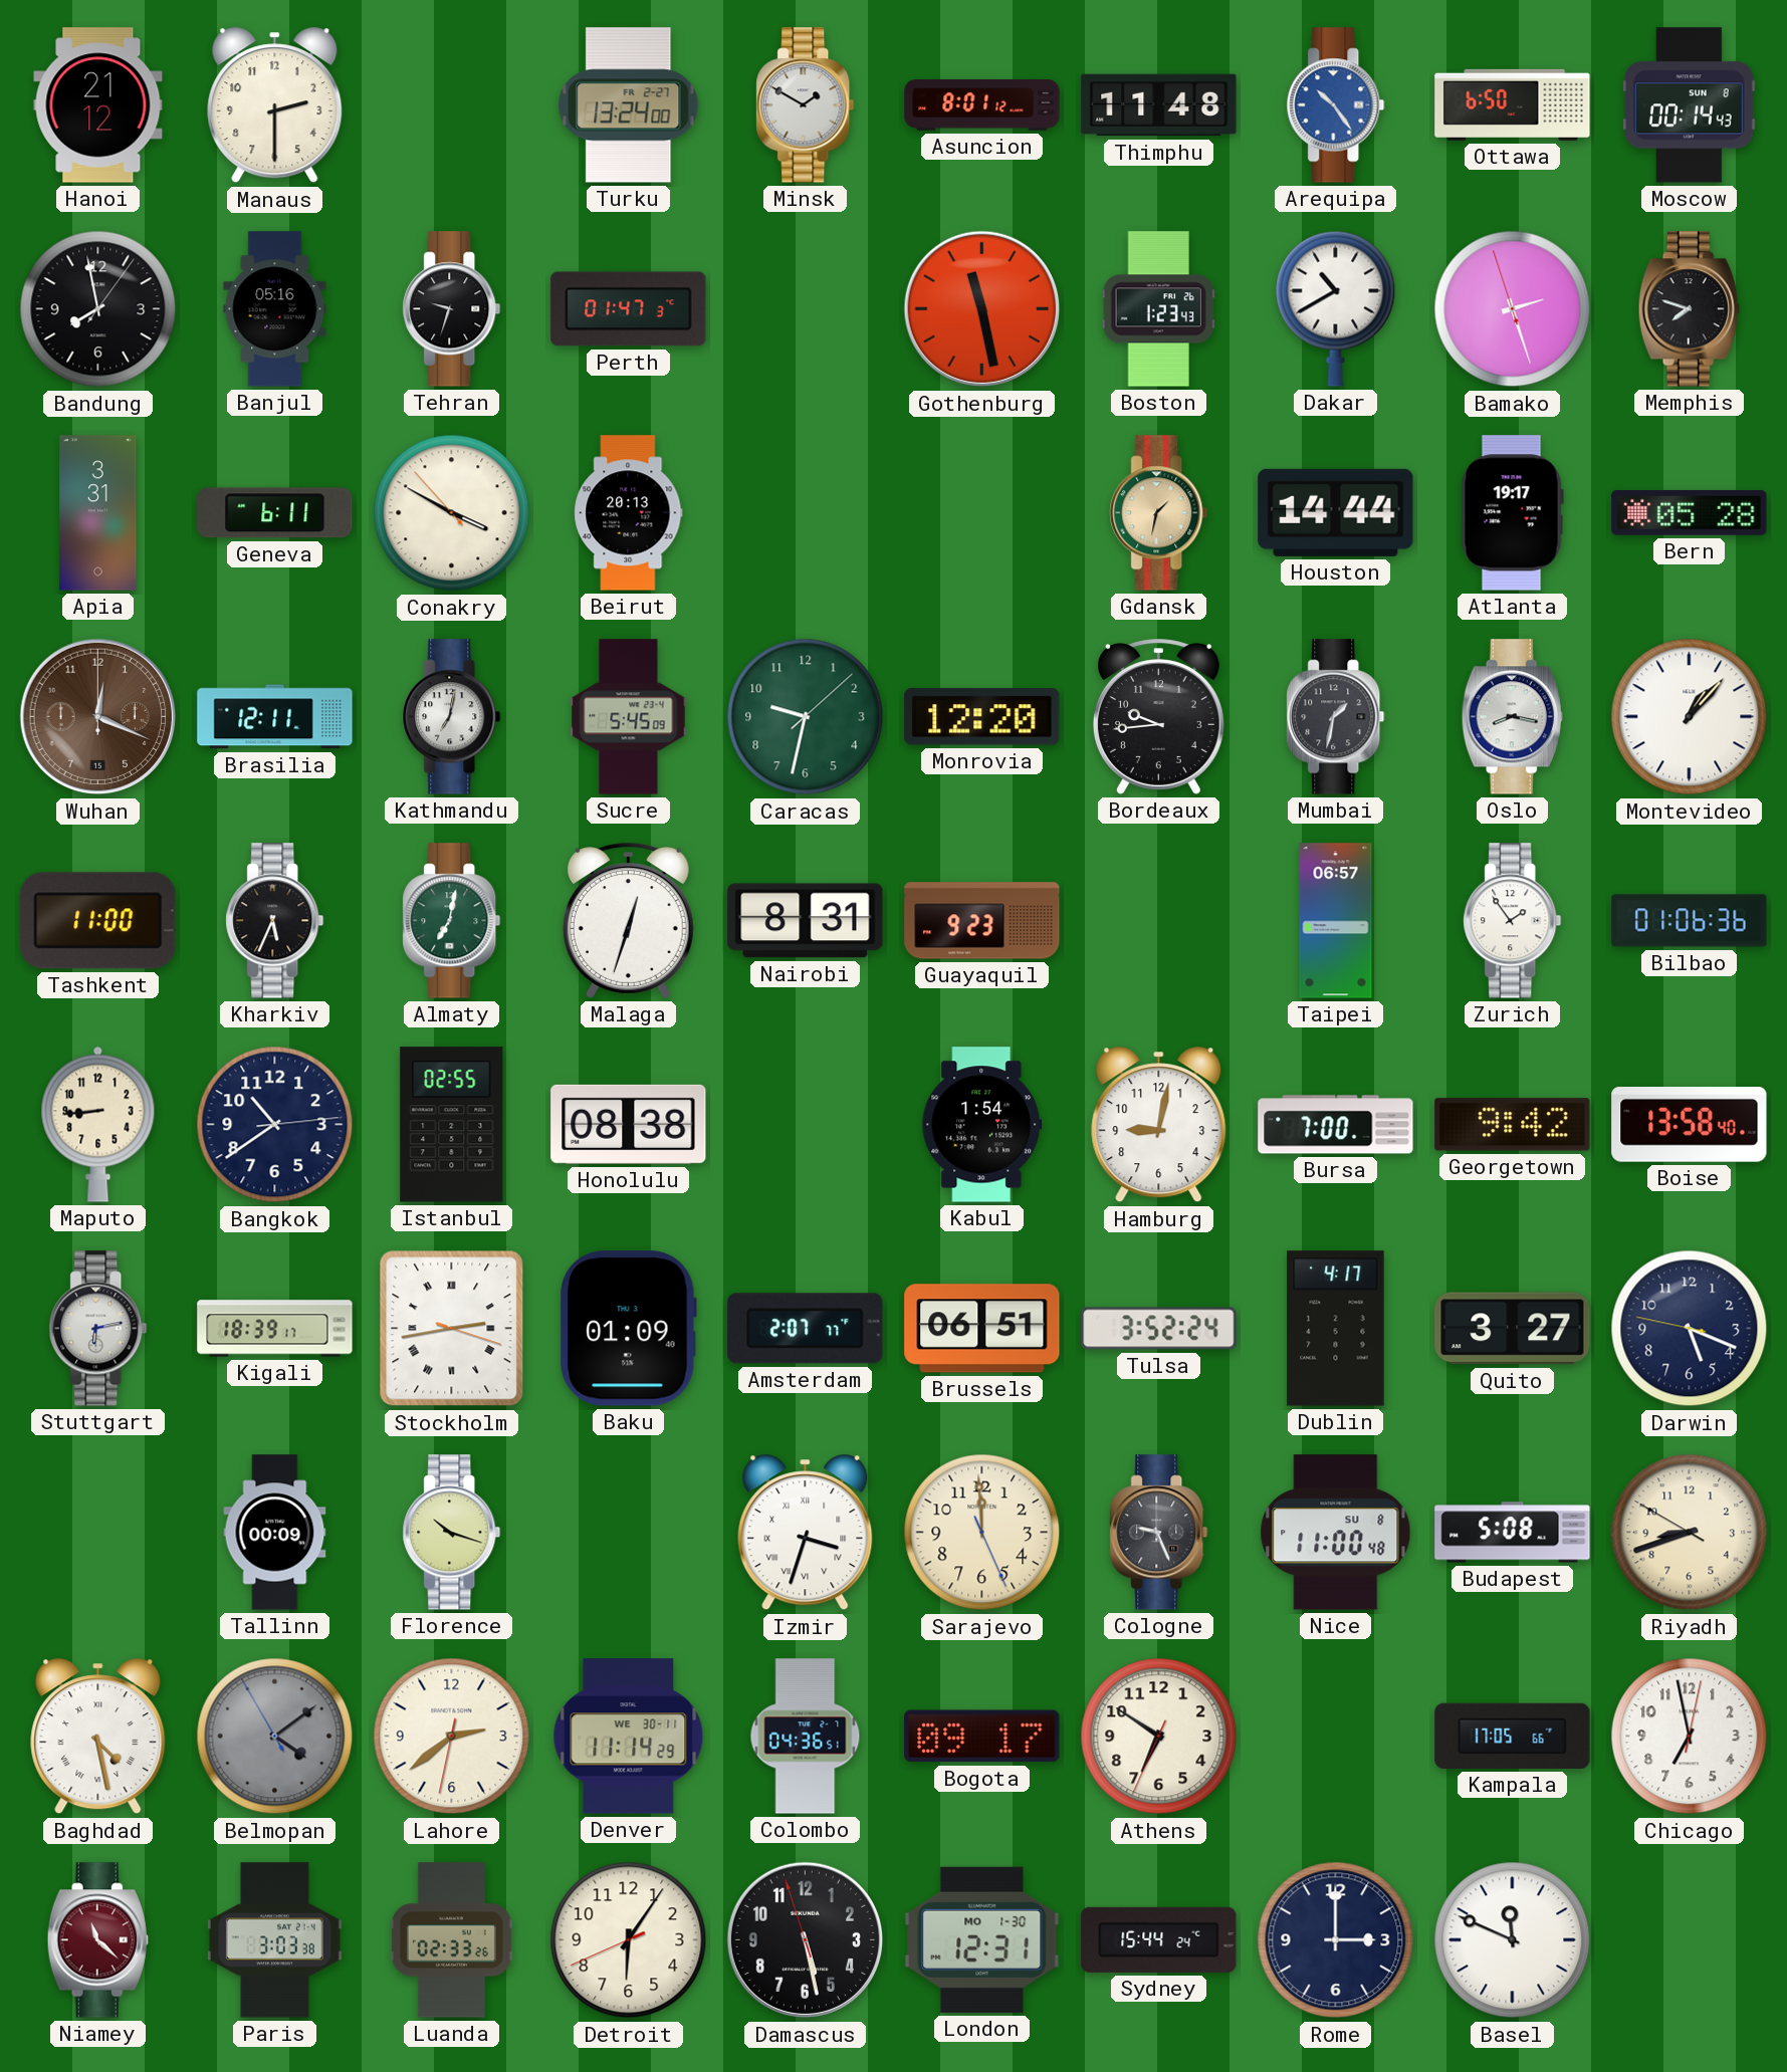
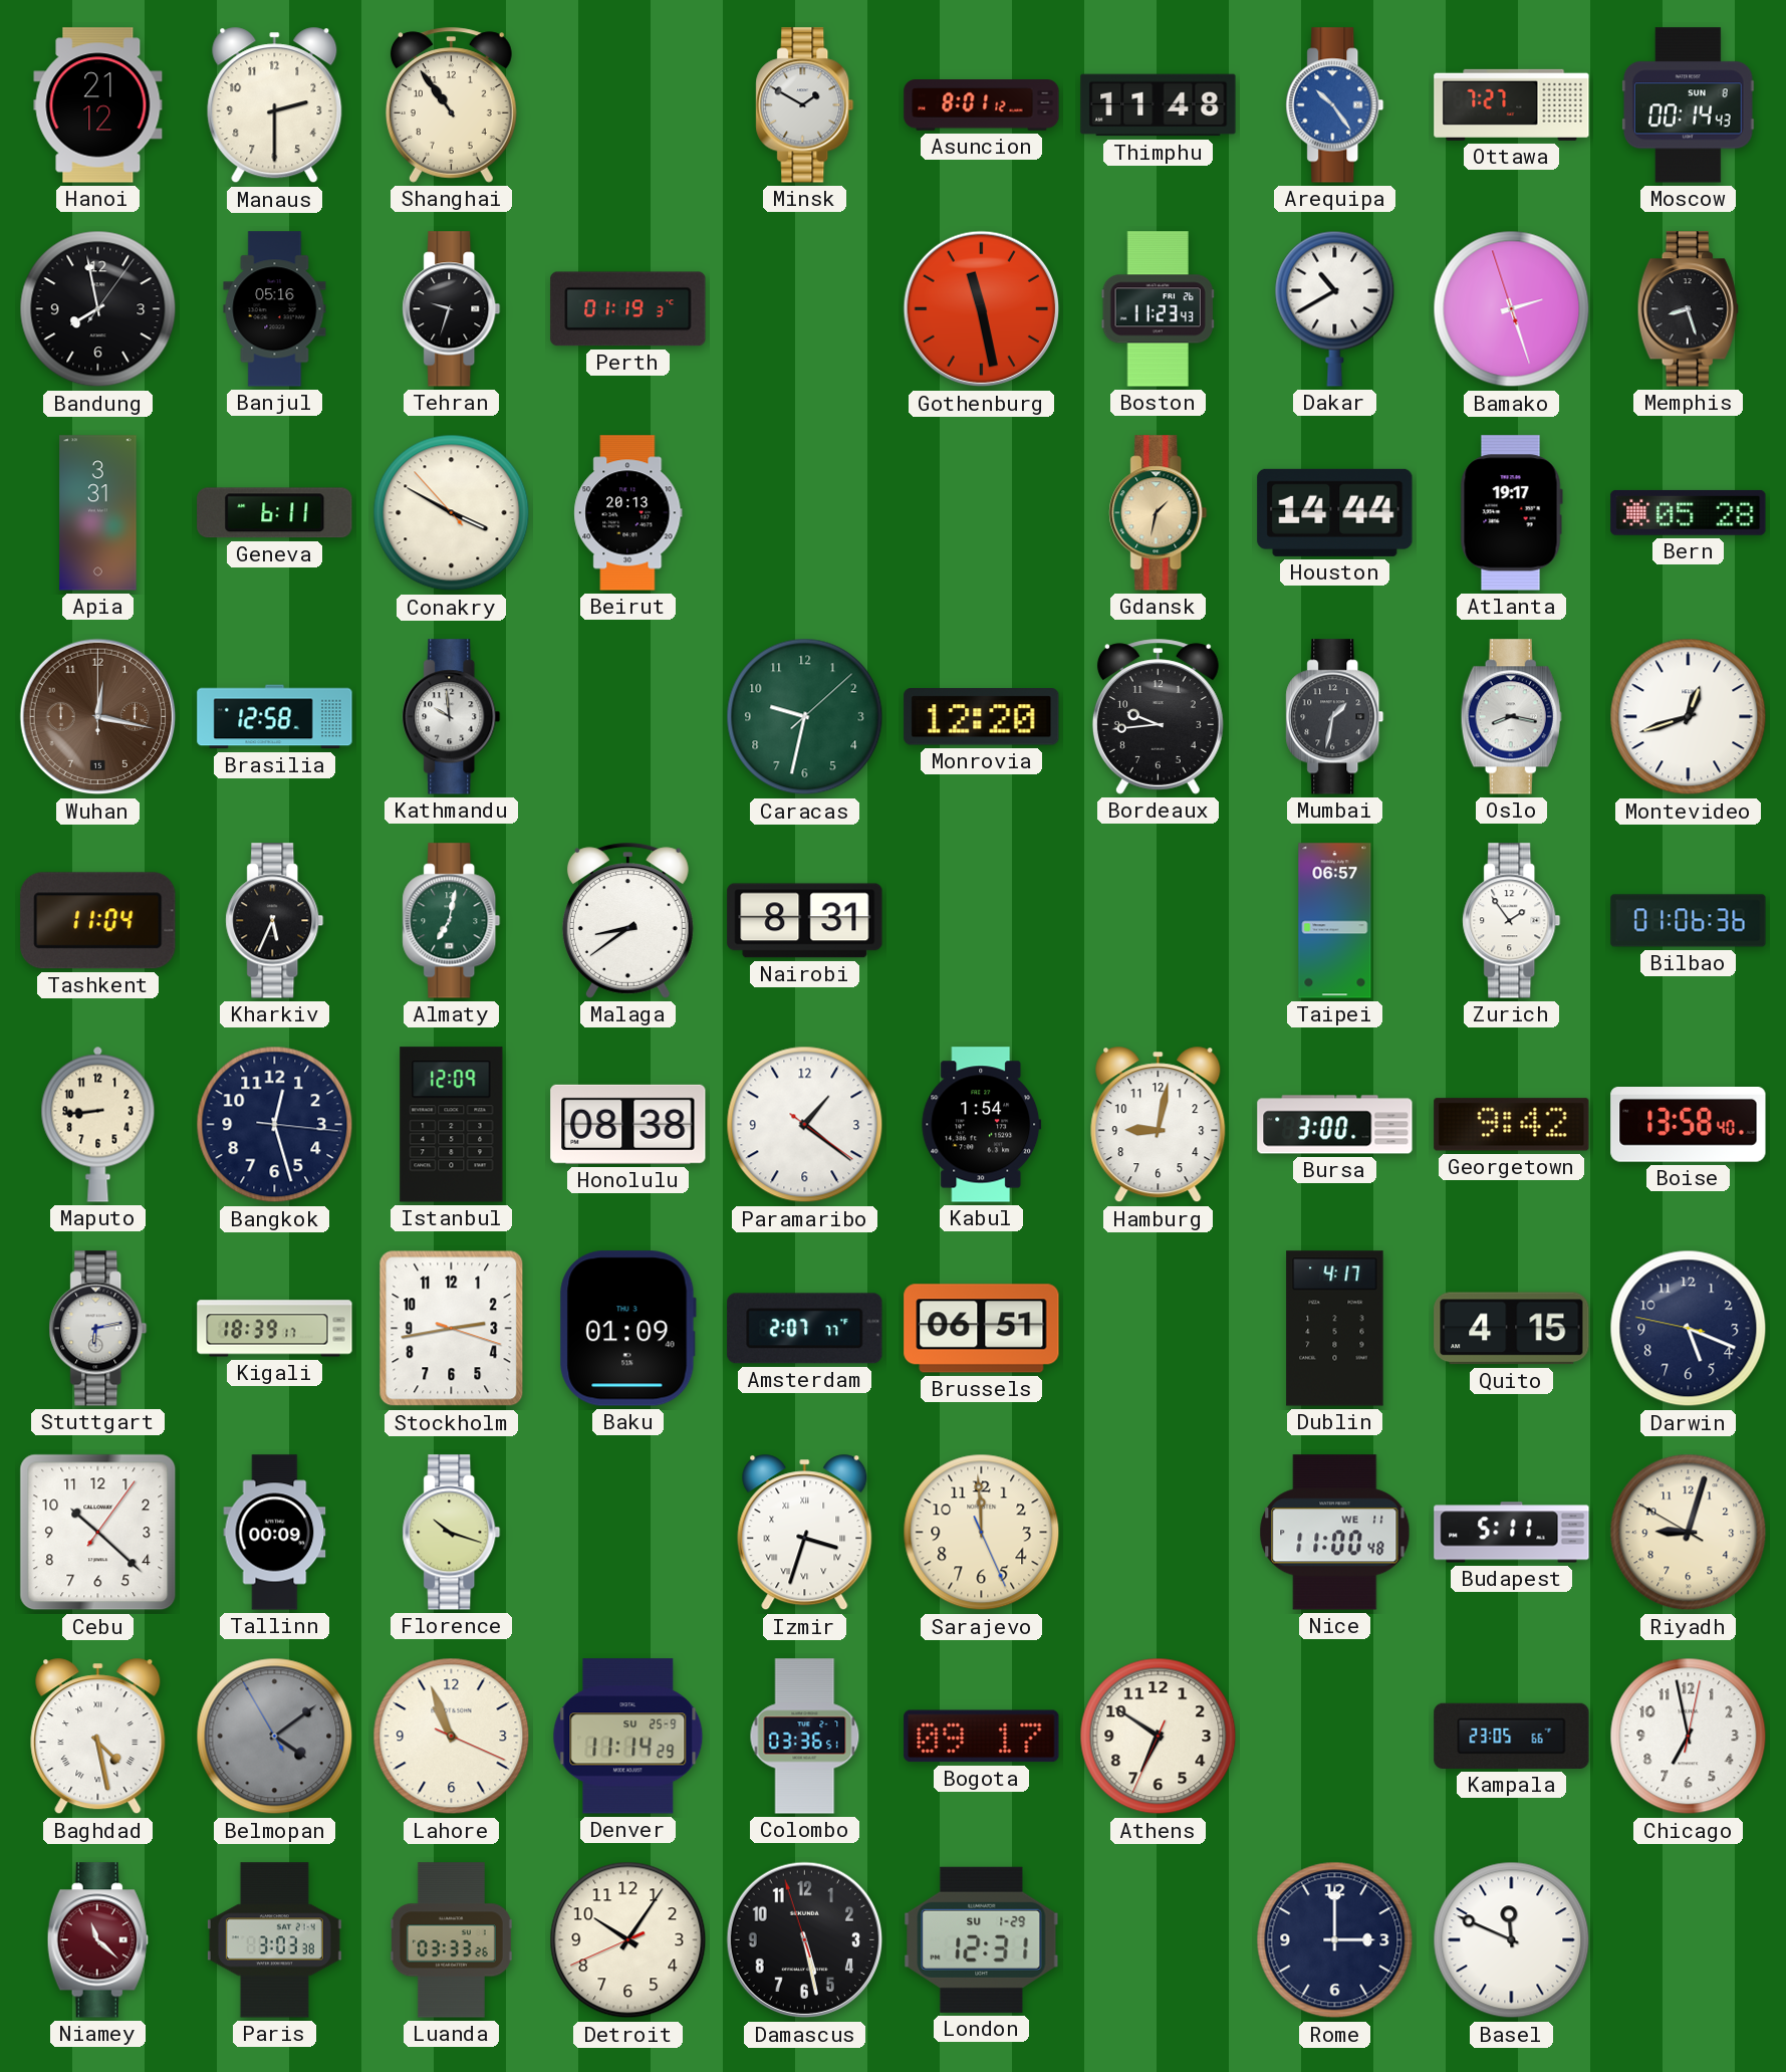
Shanghai: none -> 10:54 (451, 105)
Turku: 13:24 -> none (629, 105)
Ottawa: 6:50 -> 7:27 (1512, 104)
Perth: 01:47 -> 01:19 (628, 309)
Boston: 1:23 -> 11:23 (1158, 309)
Memphis: 7:48 -> 8:27 (1688, 309)
Wuhan: 12:19 -> 12:17 (98, 717)
Brasilia: 12:11 -> 12:58 (275, 717)
Kathmandu: 7:02 -> 9:59 (452, 717)
Sucre: 5:45 -> none (629, 717)
Montevideo: 1:07 -> 12:42 (1689, 717)
Tashkent: 11:00 -> 11:04 (98, 921)
Malaga: 12:33 -> 8:39 (627, 921)
Guayaquil: 9:23 -> none (982, 921)
Bangkok: 10:39 -> 12:27 (275, 1125)
Istanbul: 02:55 -> 12:09 (452, 1125)
Paramaribo: none -> 1:21 (805, 1125)
Bursa: 7:00 -> 3:00 (1335, 1125)
Stockholm numerals: Roman -> Arabic (452, 1329)
Tulsa: 3:52 -> none (1159, 1329)
Quito: 3:27 -> 4:15 (1512, 1329)
Cebu: none -> 10:22 (98, 1533)
Cologne: 9:26 -> none (1159, 1533)
Nice date: SU 8 -> WE 11 (1335, 1533)
Budapest: 5:08 -> 5:11 (1512, 1533)
Riyadh: 8:41 -> 9:02 (1689, 1533)
Lahore: 2:38 -> 10:56 (452, 1737)
Denver date: WE 30-11 -> SU 25-9 (628, 1737)
Colombo: 04:36 -> 03:36 (805, 1737)
Kampala: 17:05 -> 23:05 (1512, 1736)
Luanda: 02:33 -> 03:33 (451, 1940)
Detroit: 6:05 -> 10:05 (628, 1940)
London date: MO 1-30 -> SU 1-29 (982, 1939)
Sydney: 15:44 -> none (1159, 1939)
